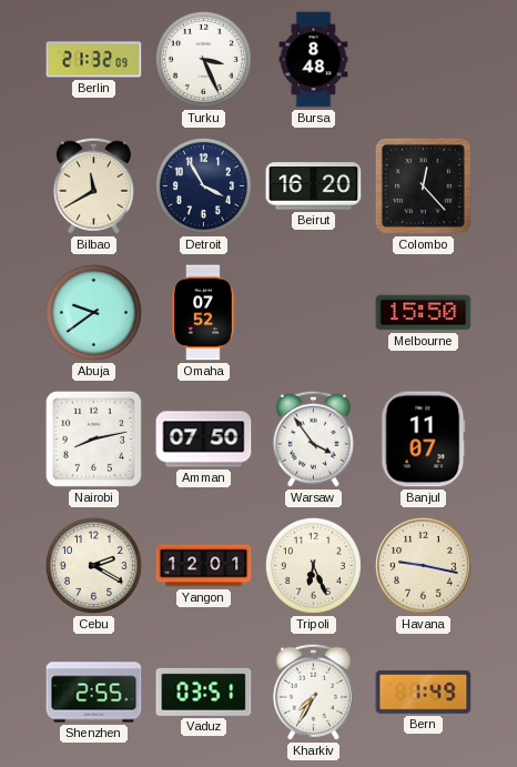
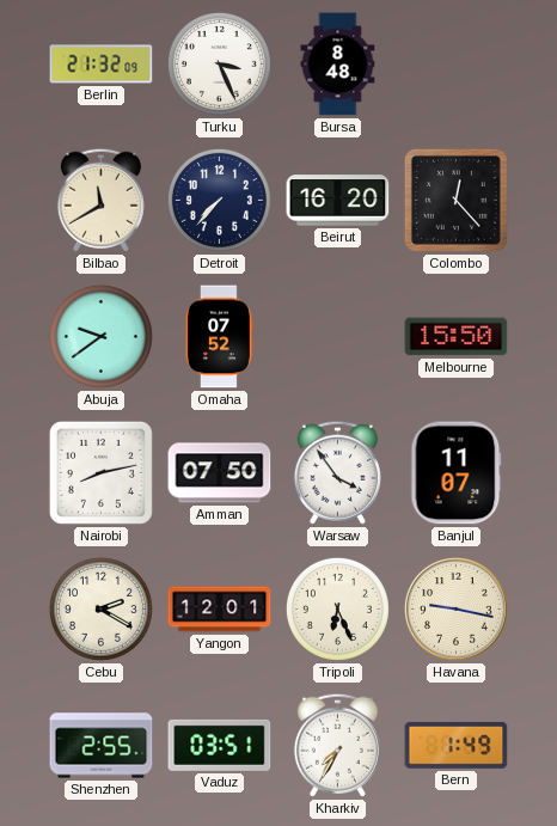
Detroit: 3:55 -> 7:37 (219, 200)
